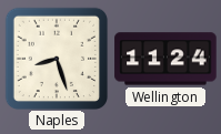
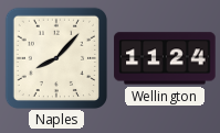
Naples: 8:27 -> 8:07 (56, 58)
